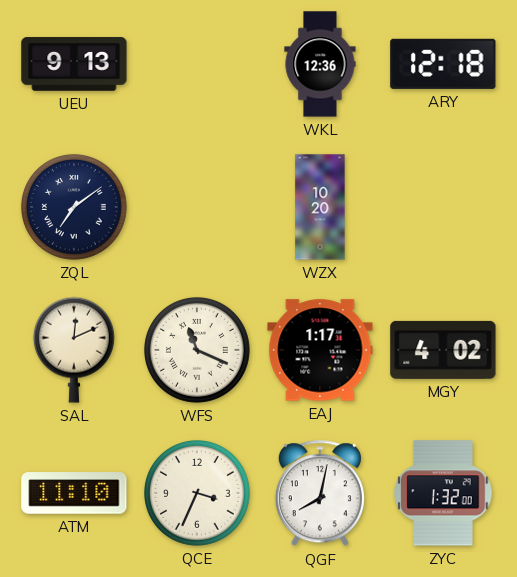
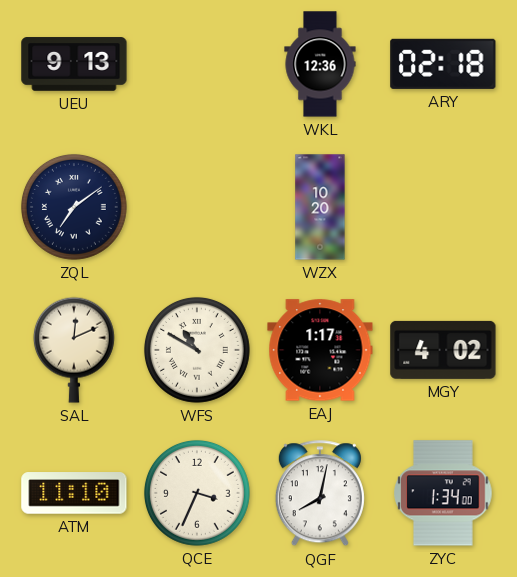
ARY: 12:18 -> 02:18 (443, 64)
WFS: 11:19 -> 10:50 (197, 350)
ZYC: 1:32 -> 1:34 (443, 493)
